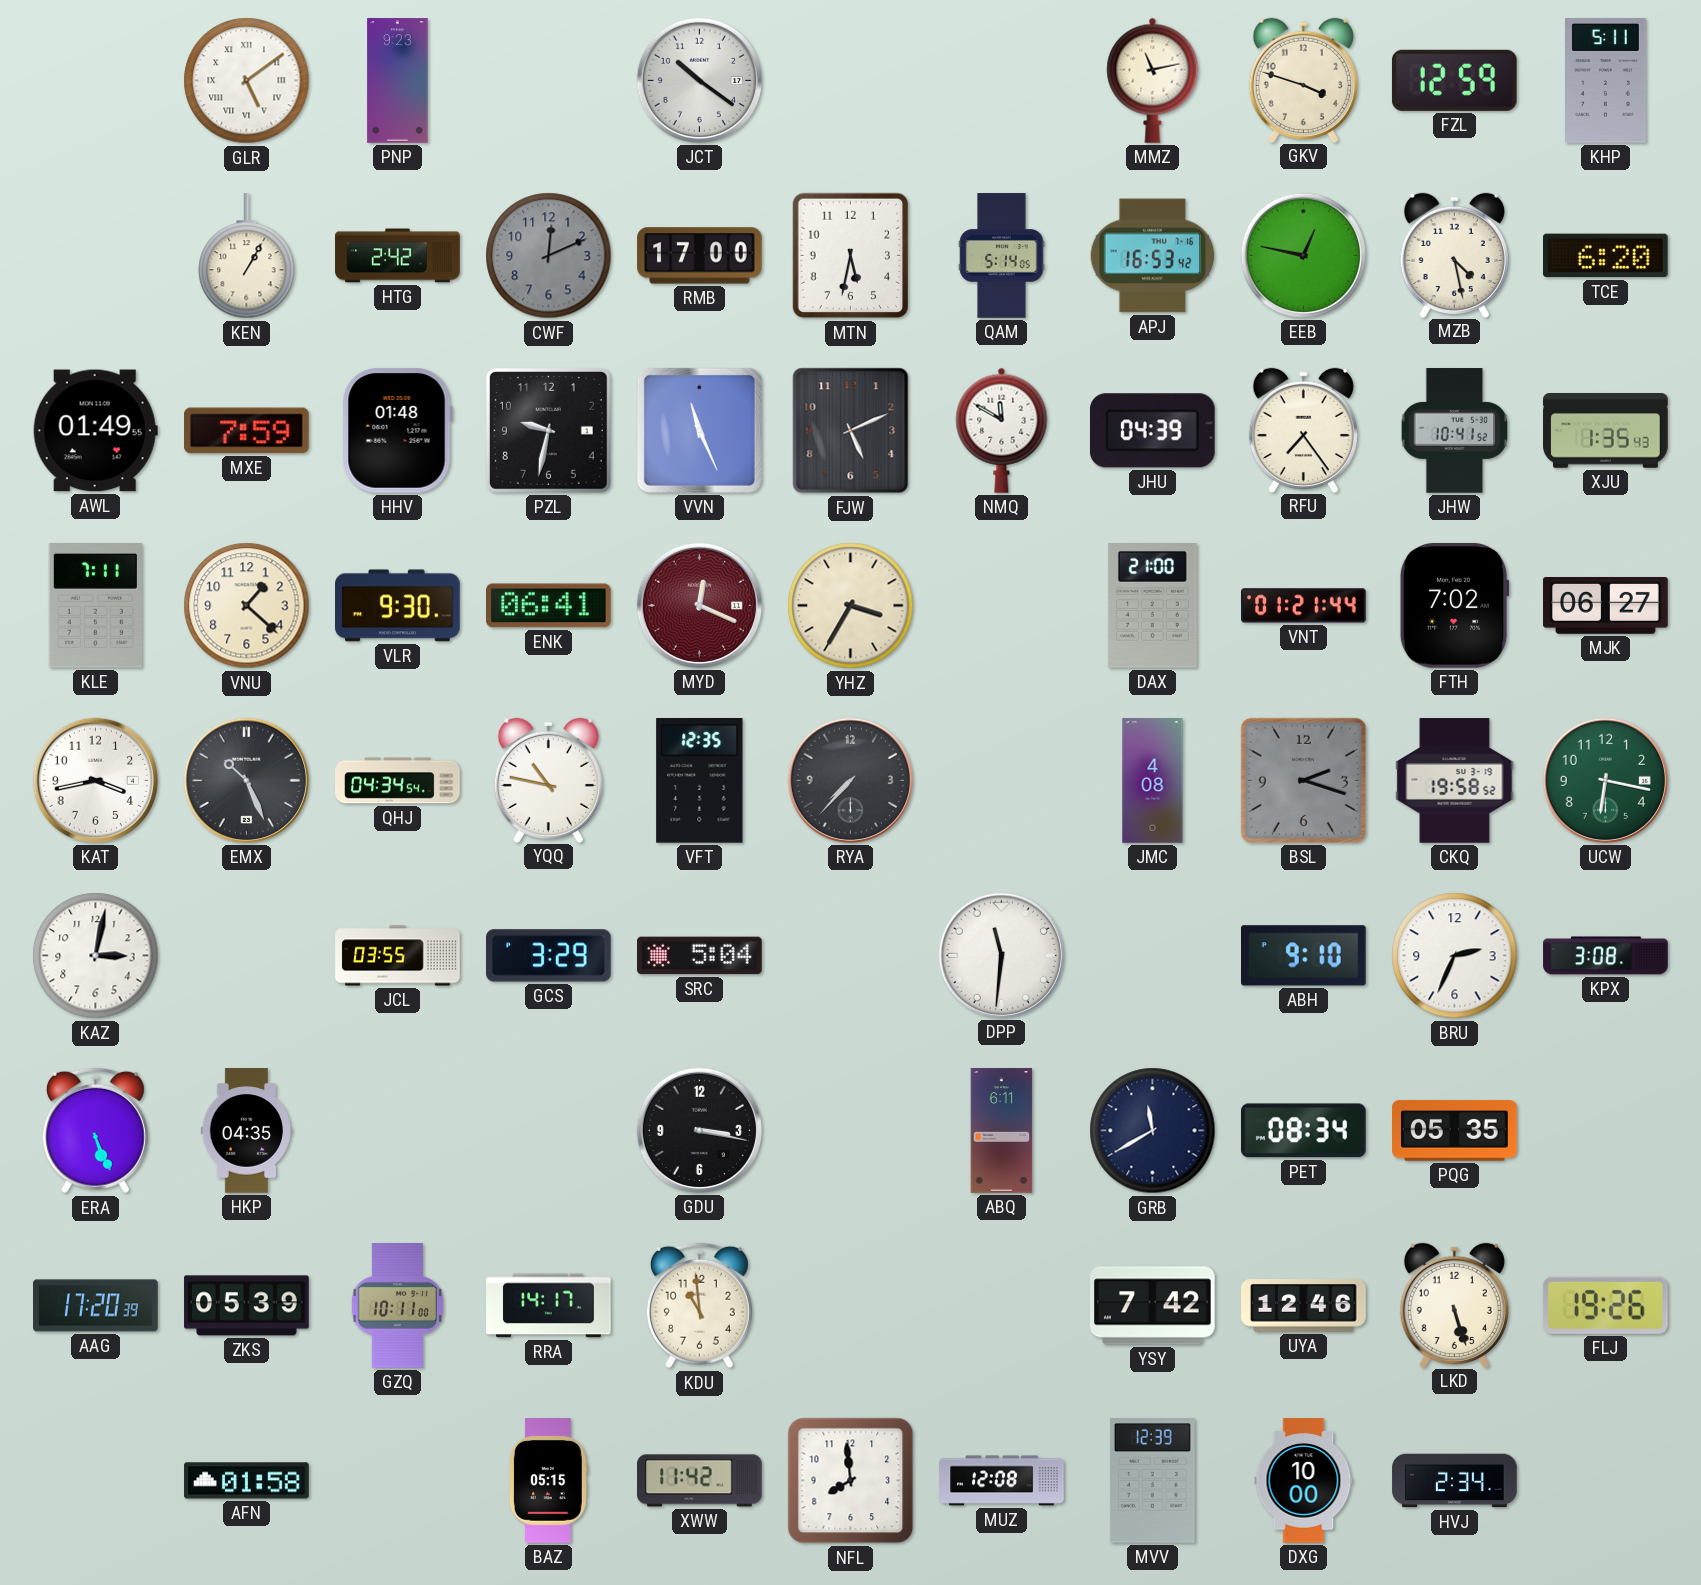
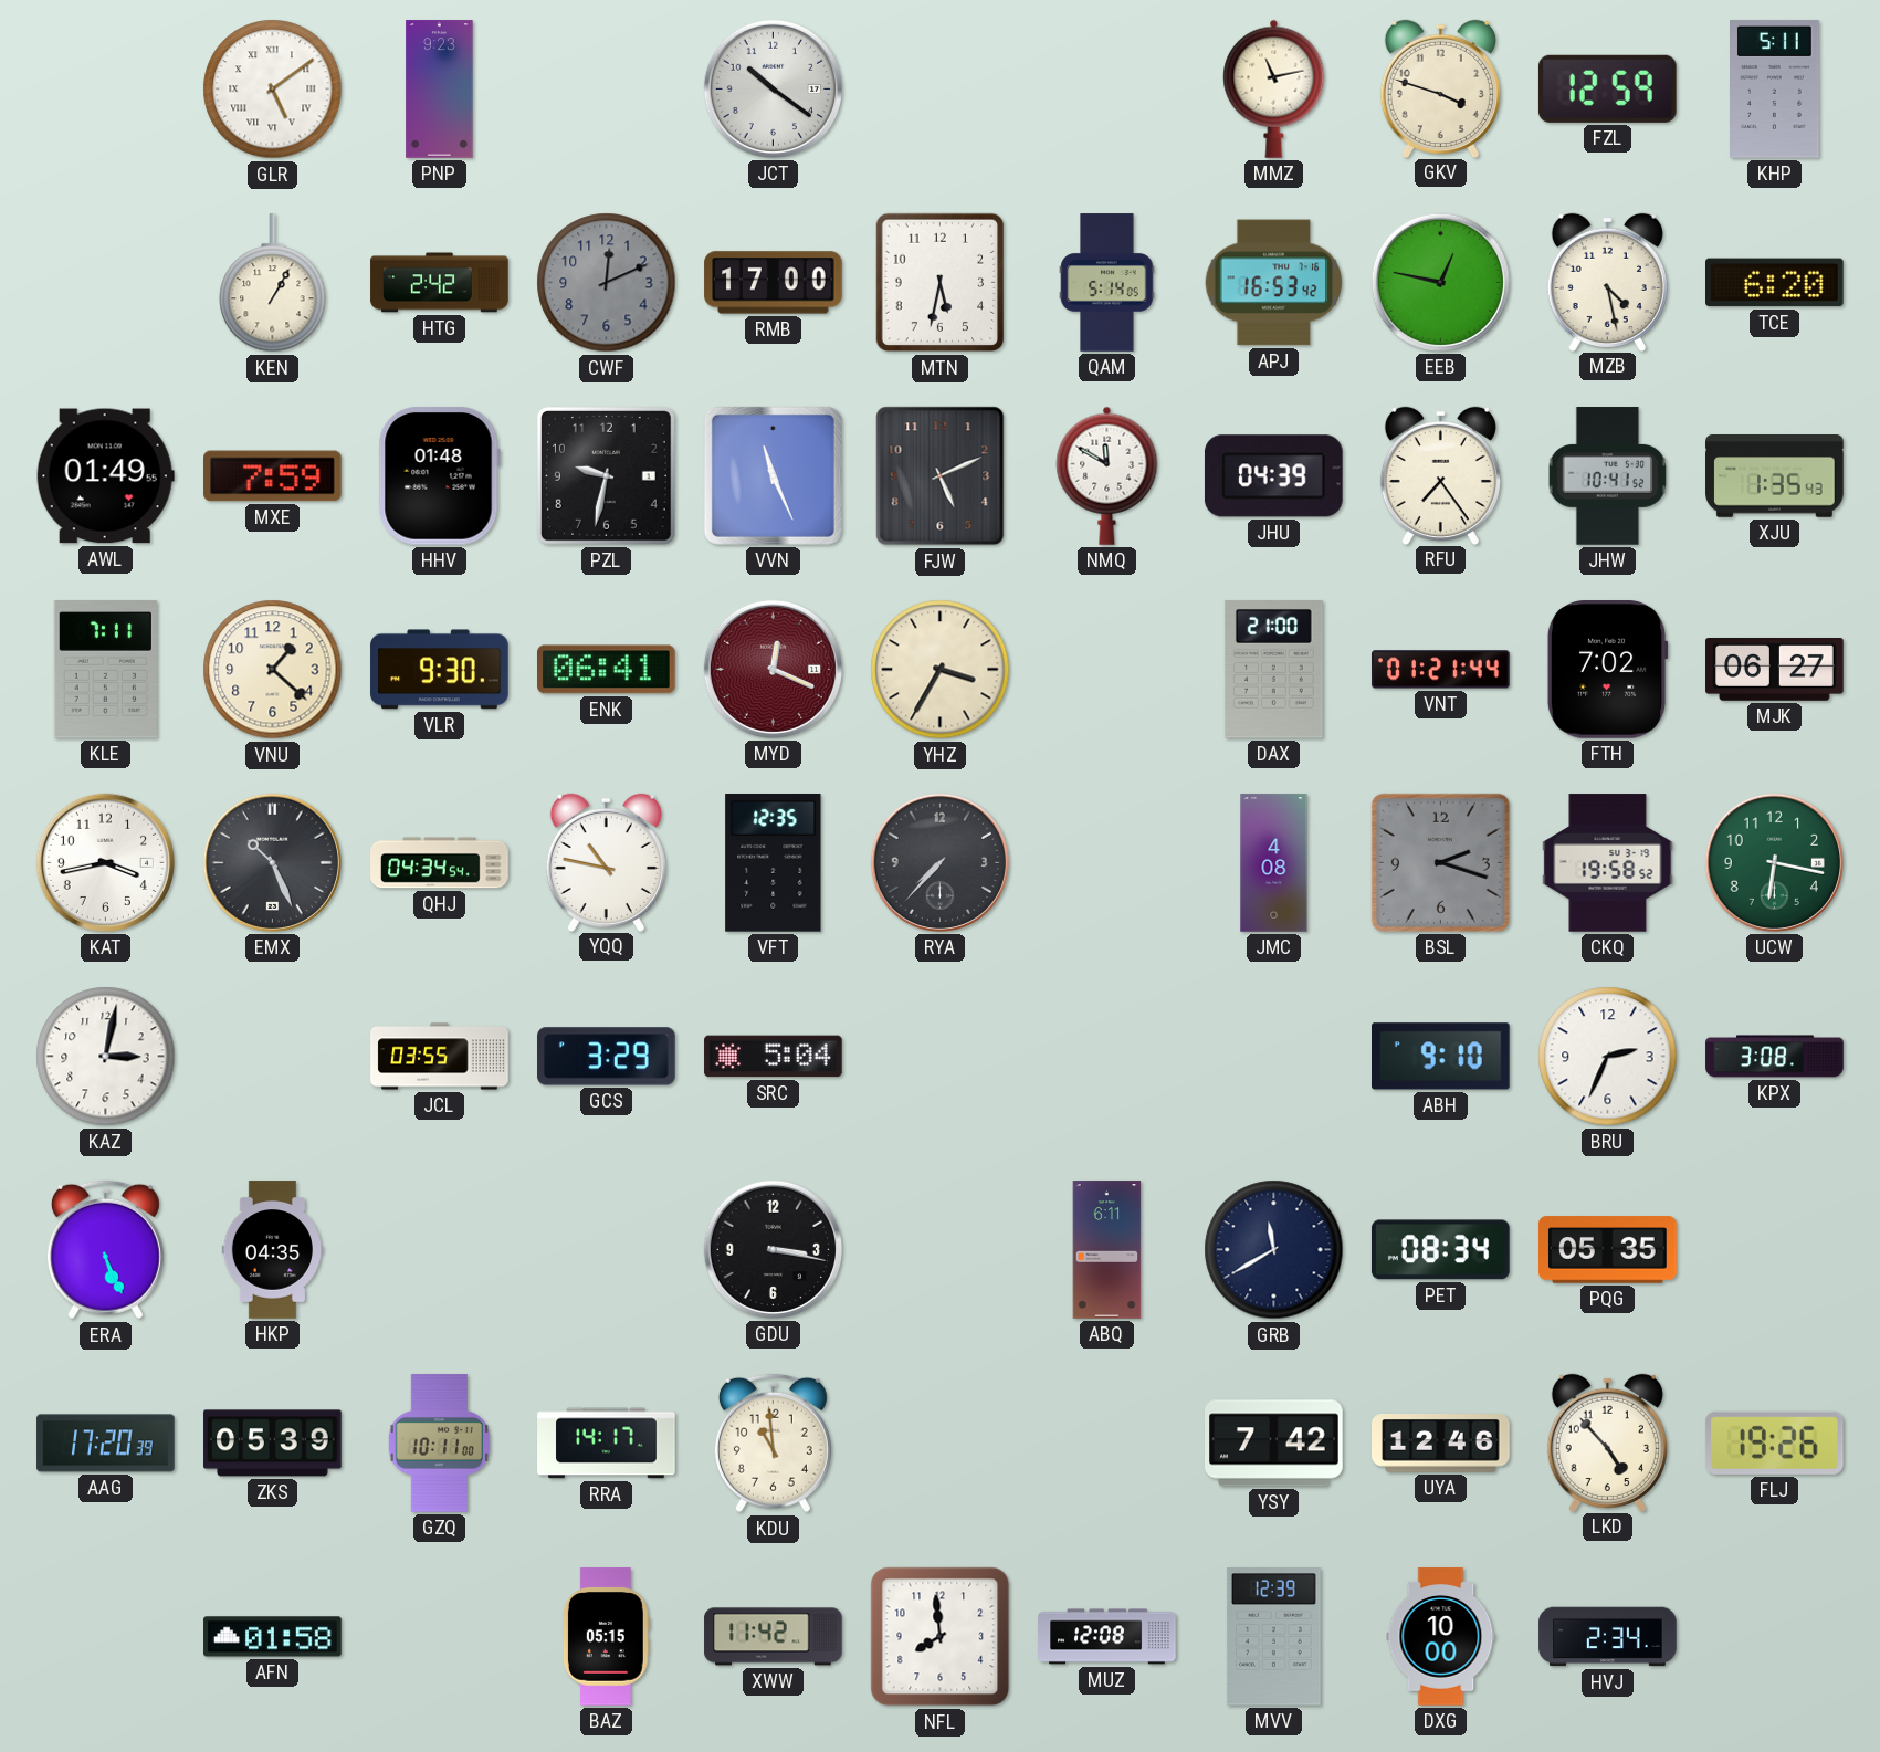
DPP: 11:31 -> none (1001, 955)
LKD: 5:27 -> 4:53 (1607, 1442)
